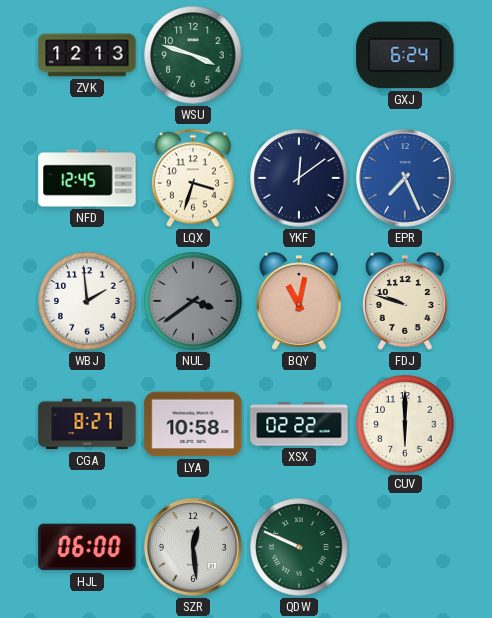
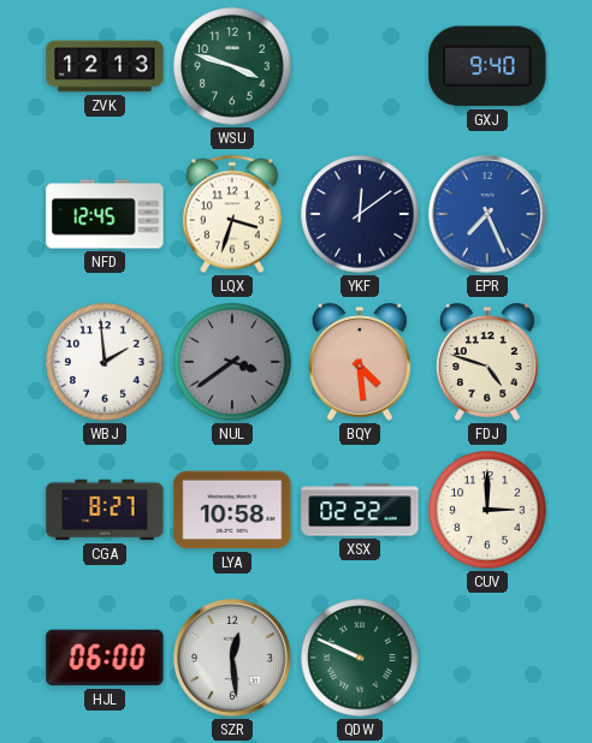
GXJ: 6:24 -> 9:40 (487, 66)
BQY: 11:02 -> 4:29 (361, 362)
FDJ: 9:48 -> 4:48 (489, 362)
CUV: 6:00 -> 3:00 (487, 510)
